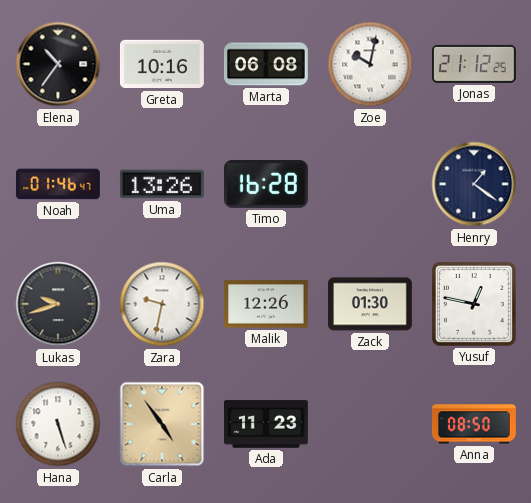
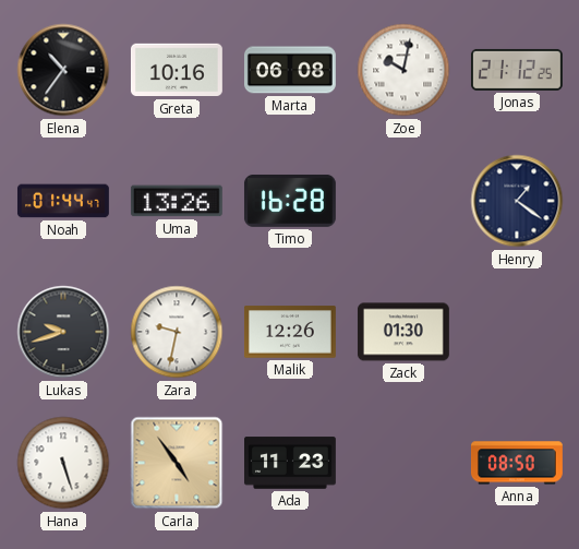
Noah: 01:46 -> 01:44 (63, 201)
Yusuf: 12:47 -> none (474, 304)
